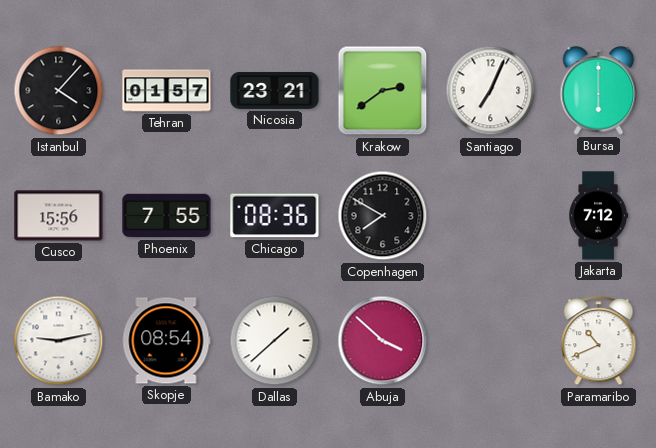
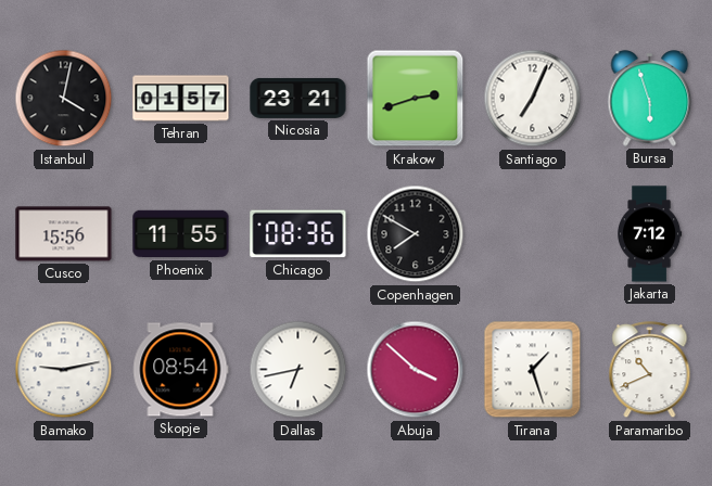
Istanbul: 4:07 -> 4:02 (64, 99)
Krakow: 2:39 -> 2:42 (416, 99)
Bursa: 6:00 -> 5:57 (650, 99)
Phoenix: 7:55 -> 11:55 (181, 234)
Dallas: 1:38 -> 6:43 (298, 370)
Tirana: none -> 1:27 (533, 370)
